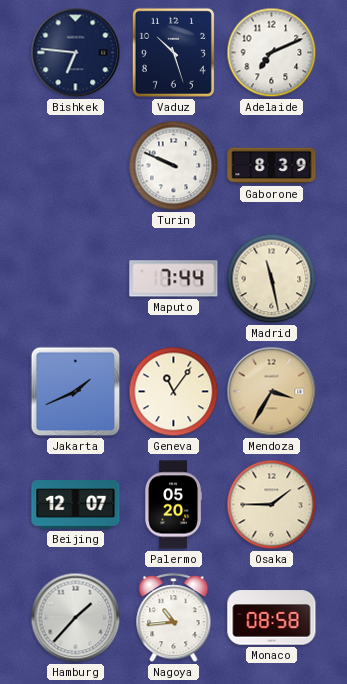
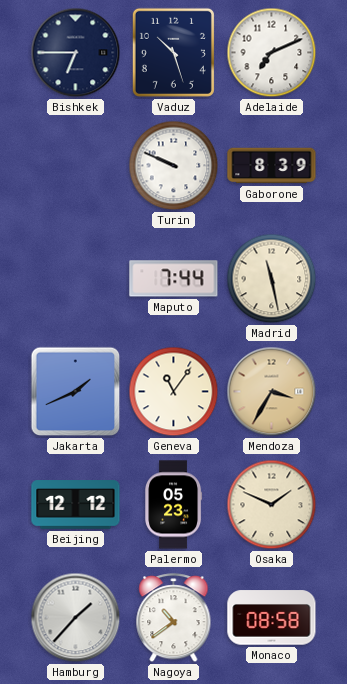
Bishkek: 6:46 -> 6:45 (76, 53)
Beijing: 12:07 -> 12:12 (76, 505)
Palermo: 05:20 -> 05:23 (174, 505)
Osaka: 1:45 -> 1:49 (272, 505)
Nagoya: 10:44 -> 10:39 (174, 618)
